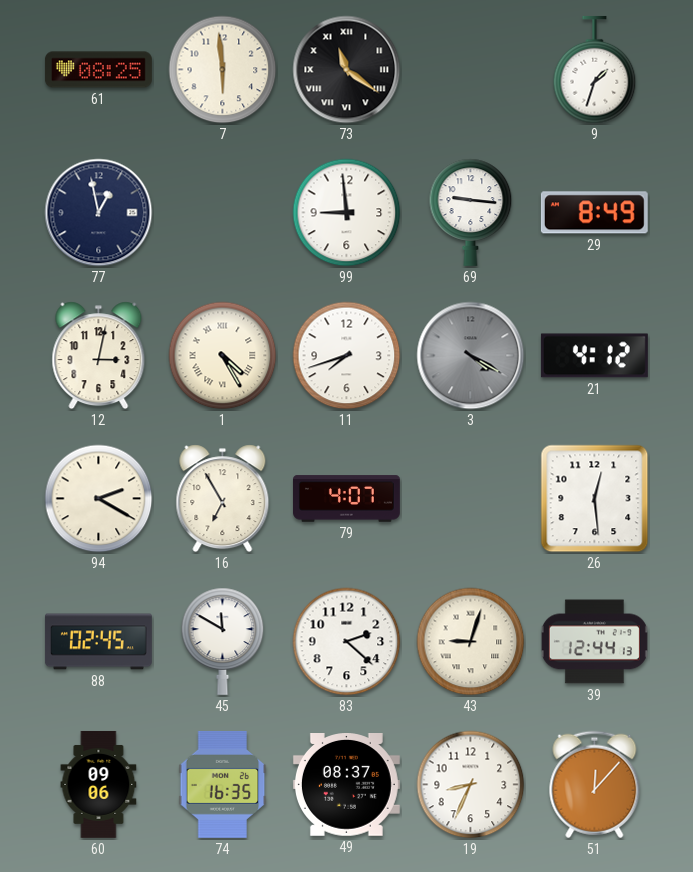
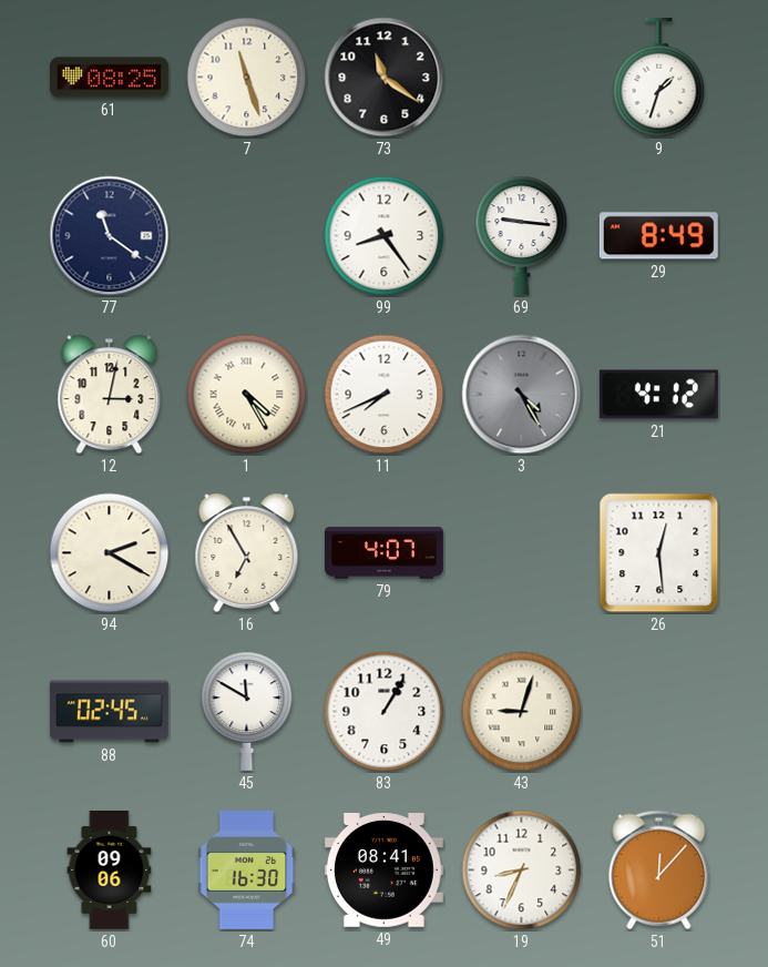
7: 5:59 -> 11:27 (247, 78)
73 numerals: Roman -> Arabic (385, 78)
77: 12:58 -> 11:21 (110, 236)
99: 8:59 -> 8:24 (385, 236)
11: 7:42 -> 7:41 (385, 395)
3: 4:20 -> 4:25 (522, 395)
83: 2:22 -> 1:05 (385, 712)
39: 12:44 -> none (594, 642)
74: 16:35 -> 16:30 (247, 869)
49: 08:37 -> 08:41 (383, 871)
